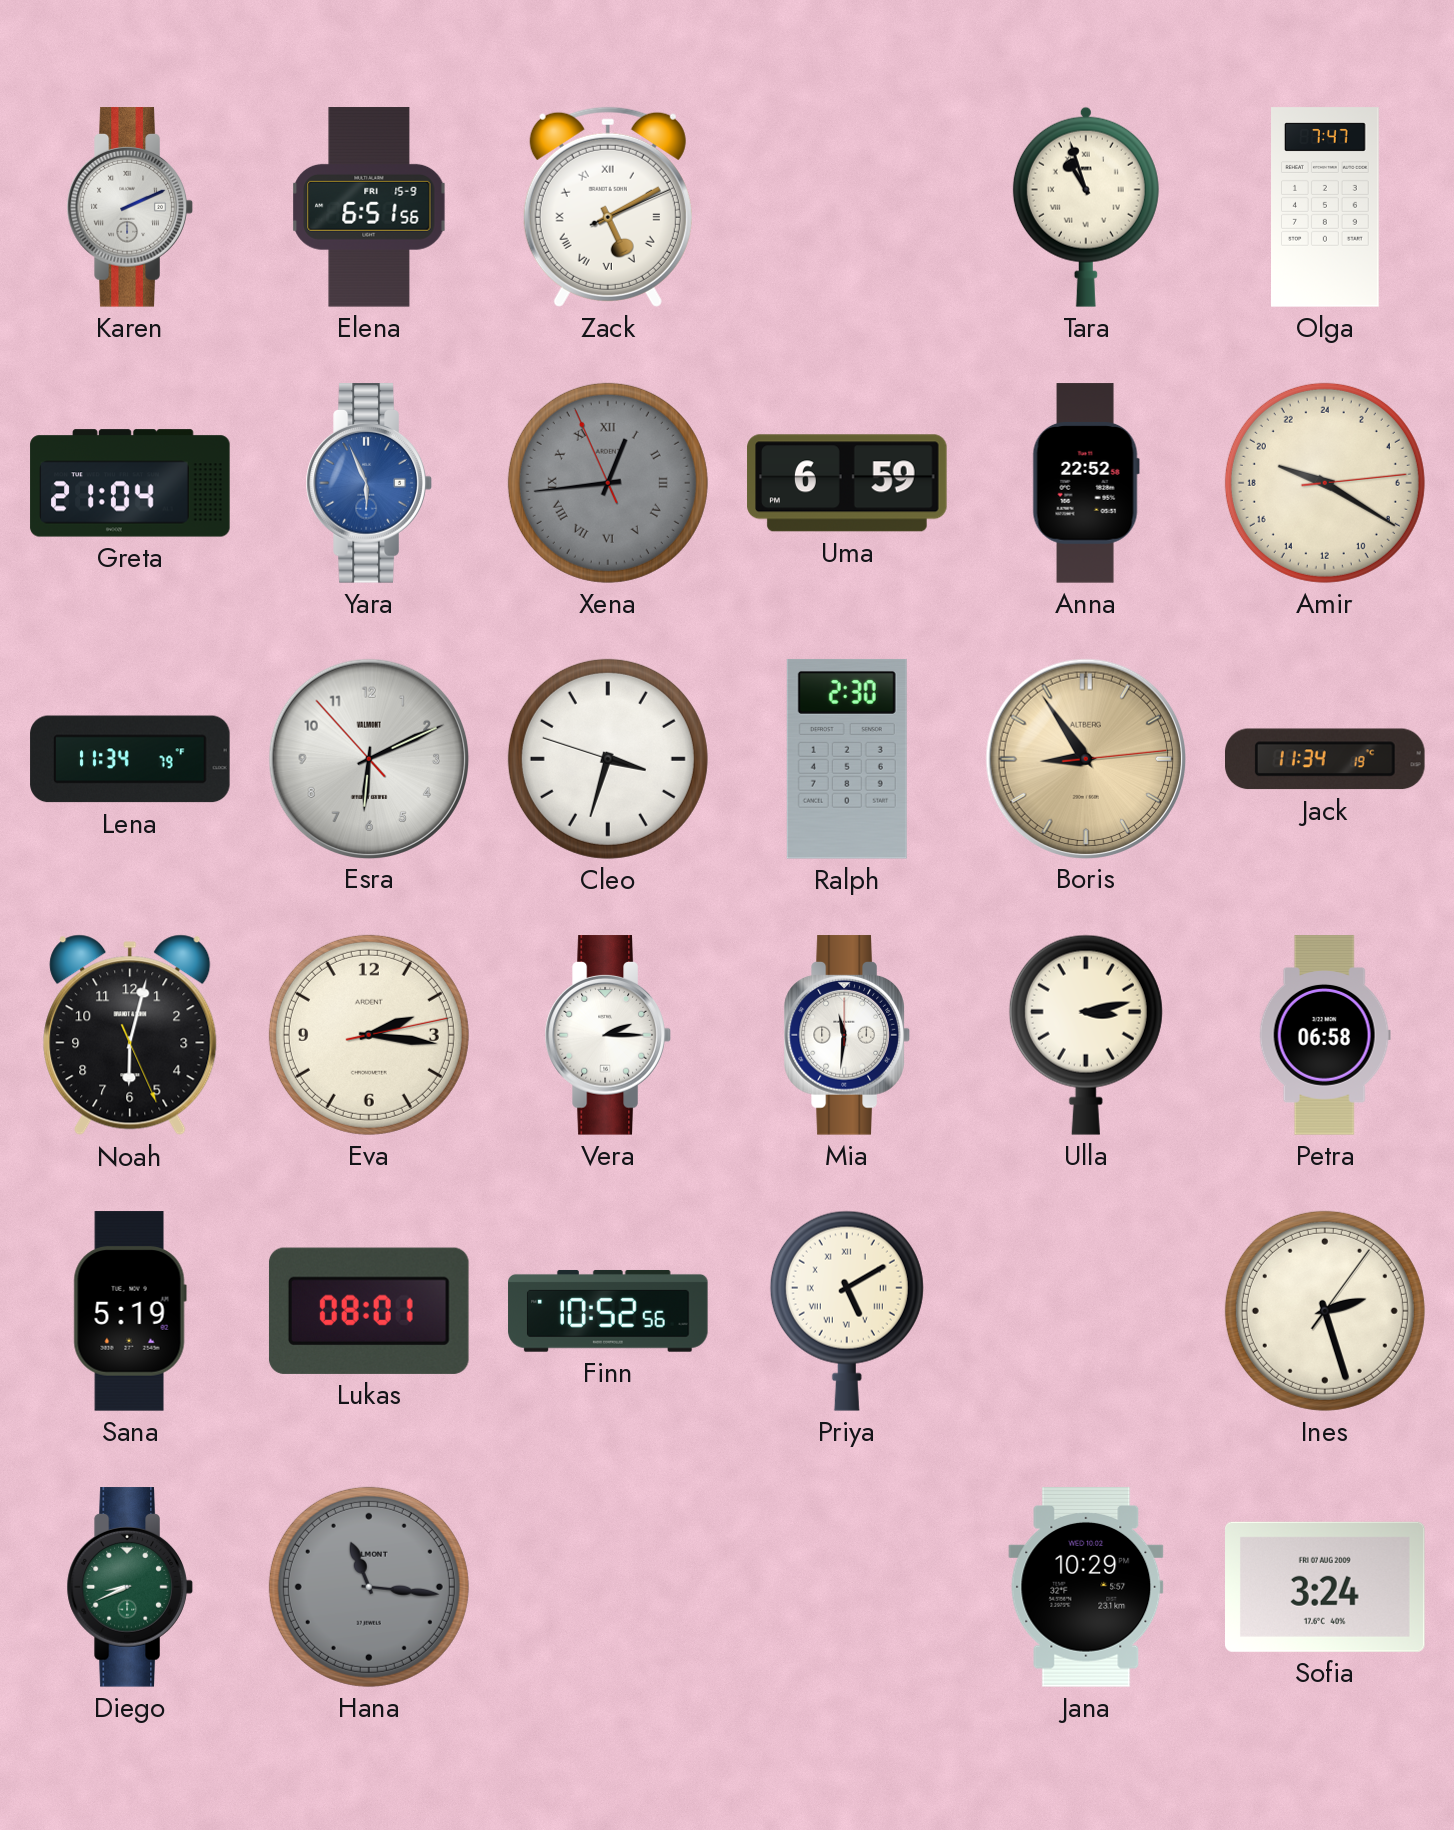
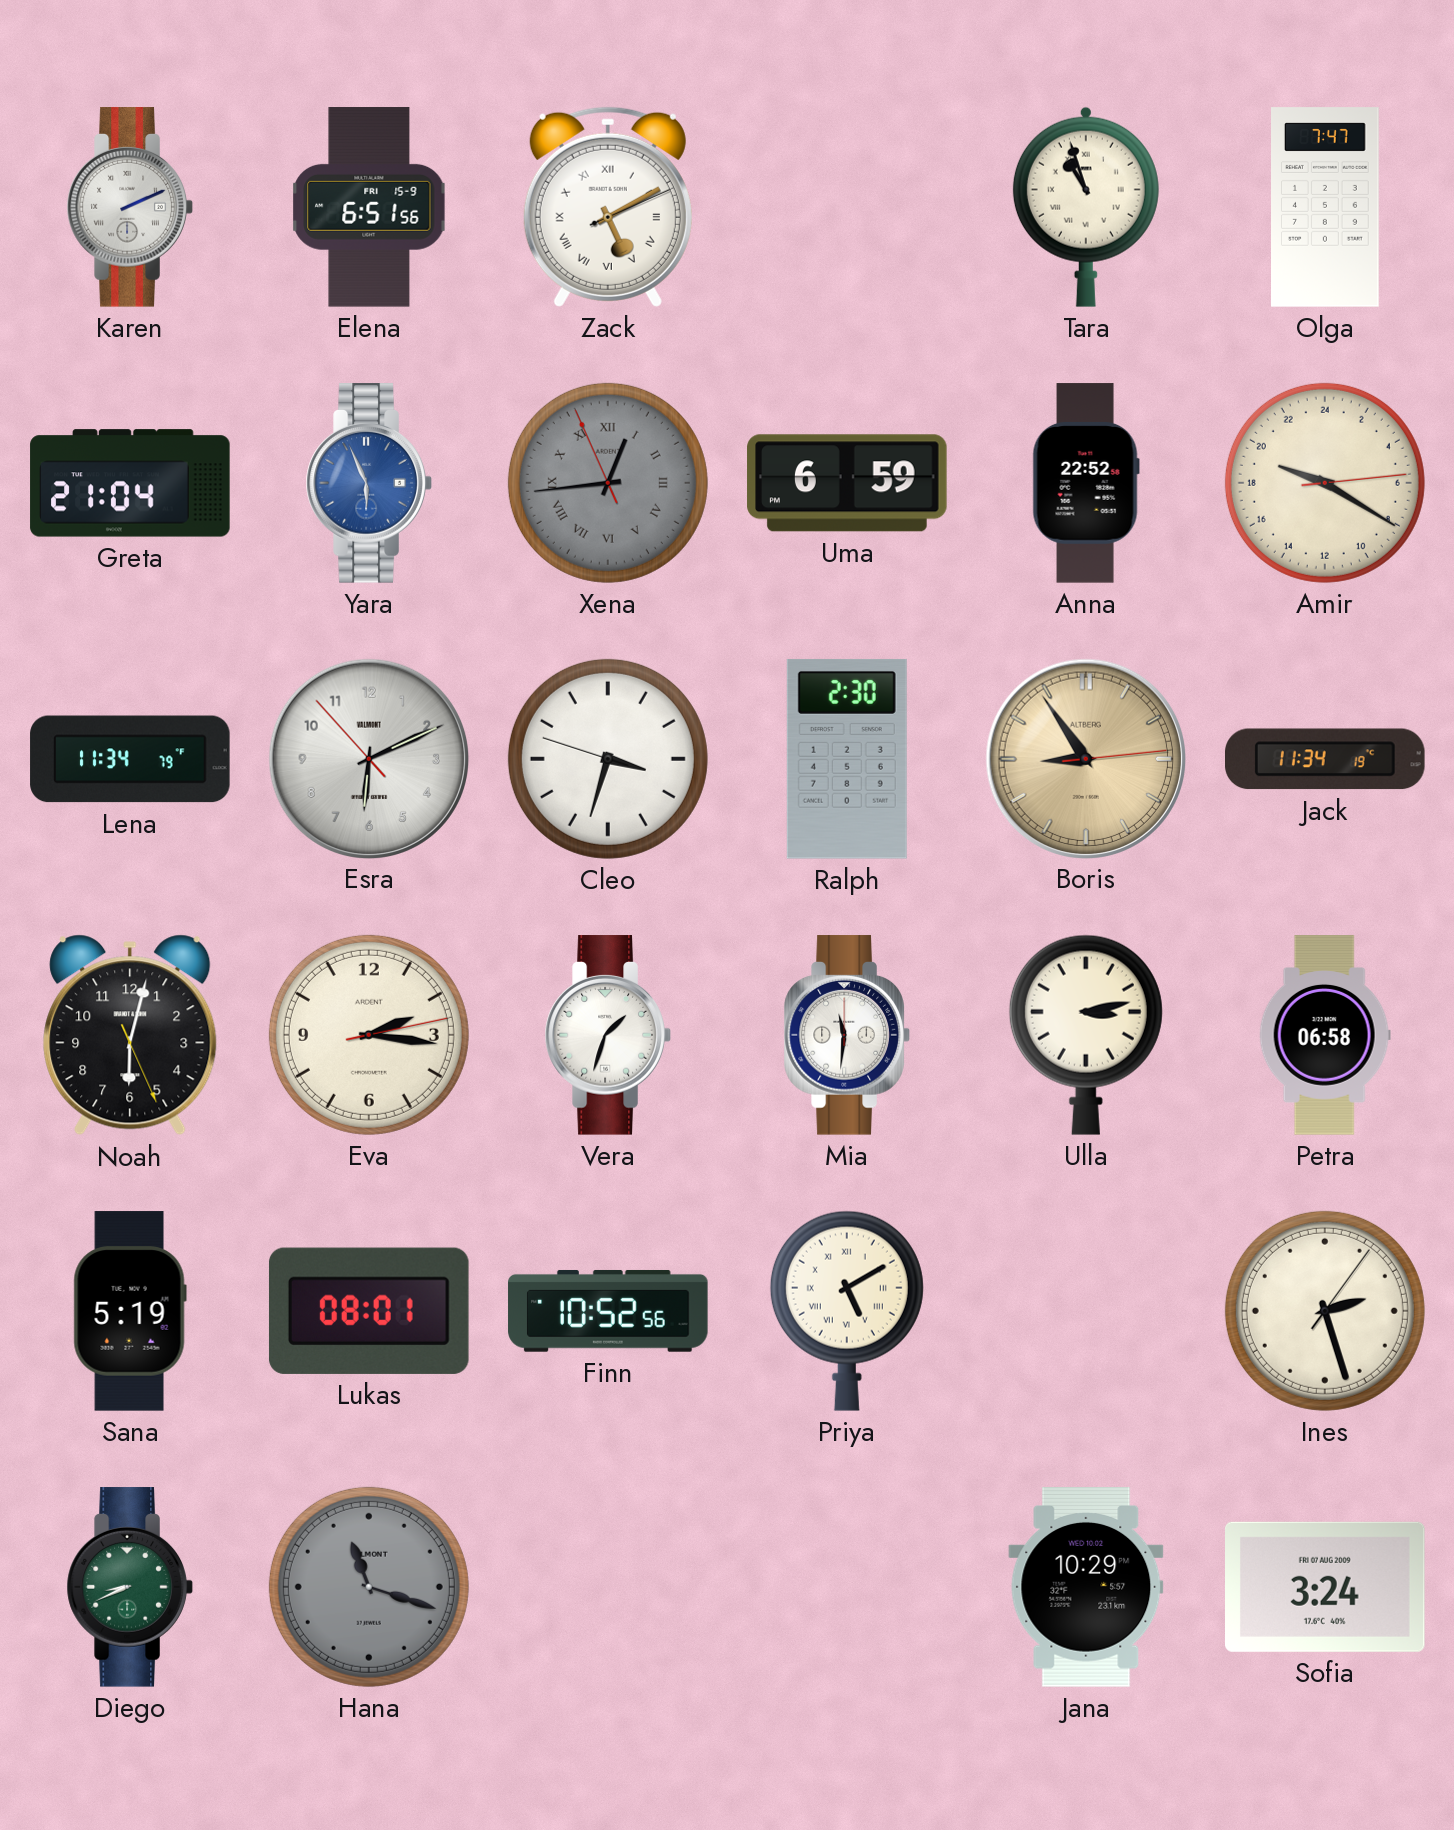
Vera: 2:15 -> 1:33 (608, 1035)
Hana: 11:16 -> 11:18 (369, 1587)
